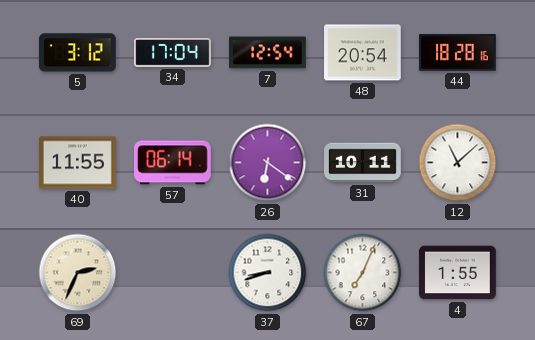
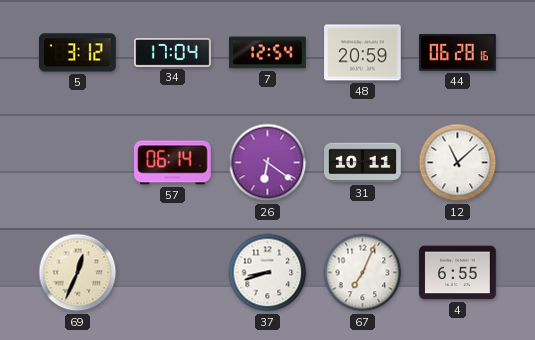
48: 20:54 -> 20:59 (363, 53)
44: 18:28 -> 06:28 (458, 53)
40: 11:55 -> none (78, 163)
69: 2:34 -> 12:34 (78, 273)
4: 1:55 -> 6:55 (458, 273)
